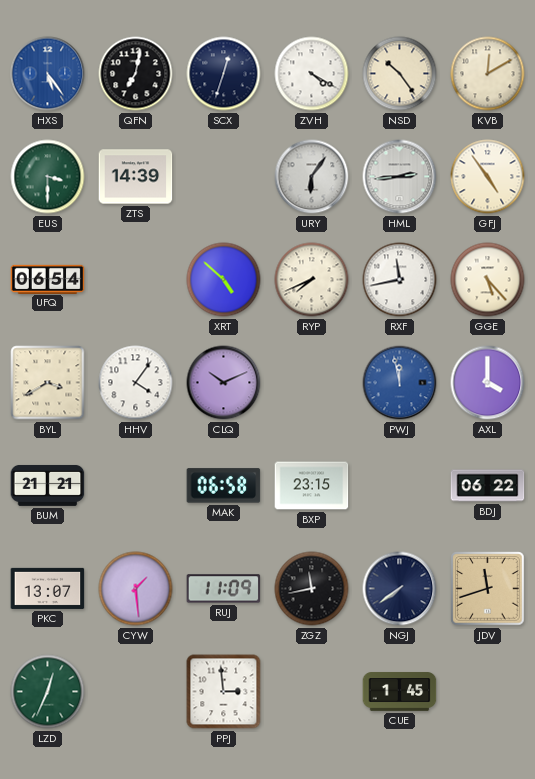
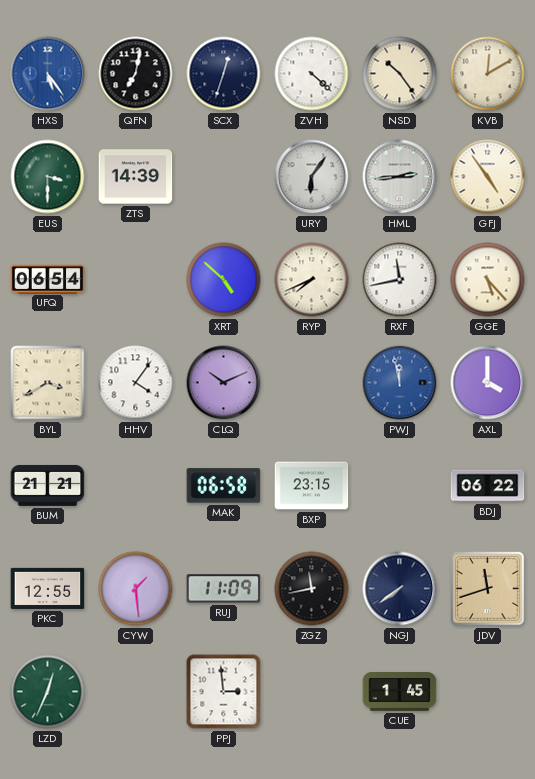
ZVH: 4:20 -> 4:22 (312, 74)
PKC: 13:07 -> 12:55 (48, 588)
